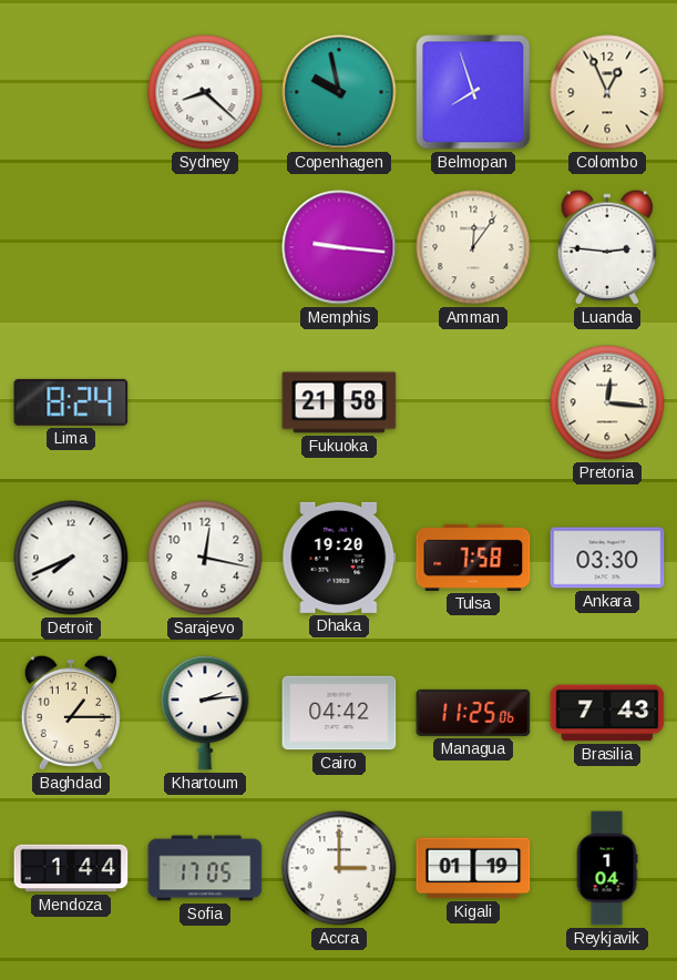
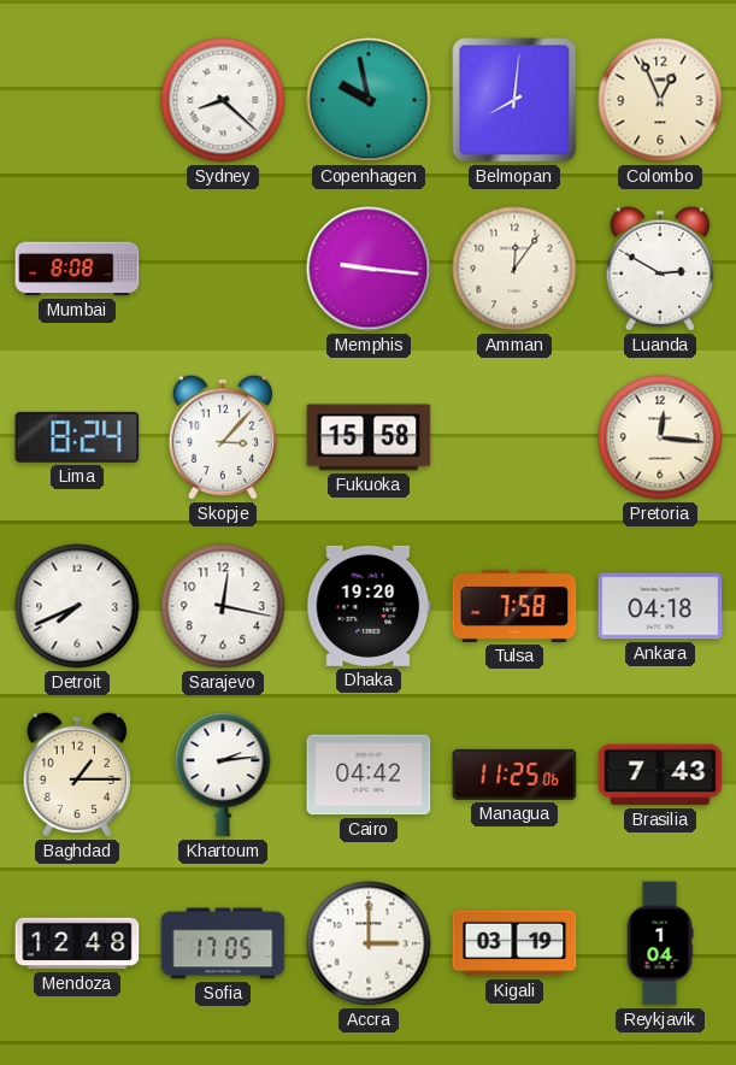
Belmopan: 7:57 -> 8:01 (514, 100)
Mumbai: none -> 8:08 (77, 269)
Luanda: 2:46 -> 2:50 (660, 269)
Skopje: none -> 3:07 (223, 437)
Fukuoka: 21:58 -> 15:58 (369, 437)
Ankara: 03:30 -> 04:18 (660, 606)
Mendoza: 1:44 -> 12:48 (77, 943)
Kigali: 01:19 -> 03:19 (514, 943)
